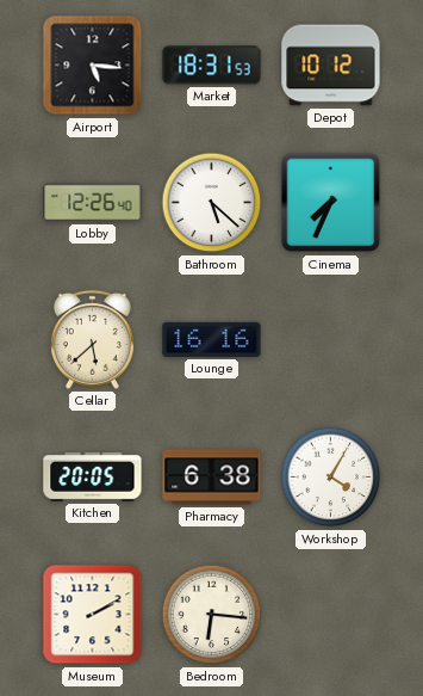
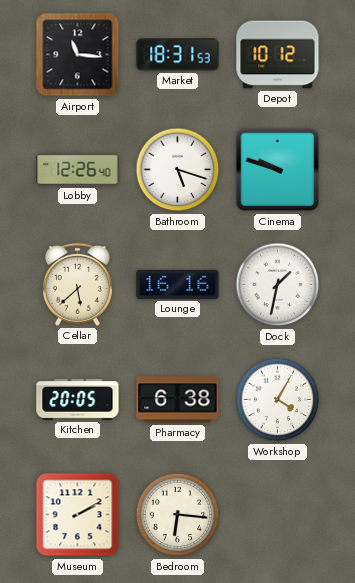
Airport: 5:16 -> 11:16 (78, 55)
Bathroom: 5:22 -> 5:18 (178, 170)
Cinema: 7:34 -> 9:48 (278, 170)
Dock: none -> 1:32 (278, 285)
